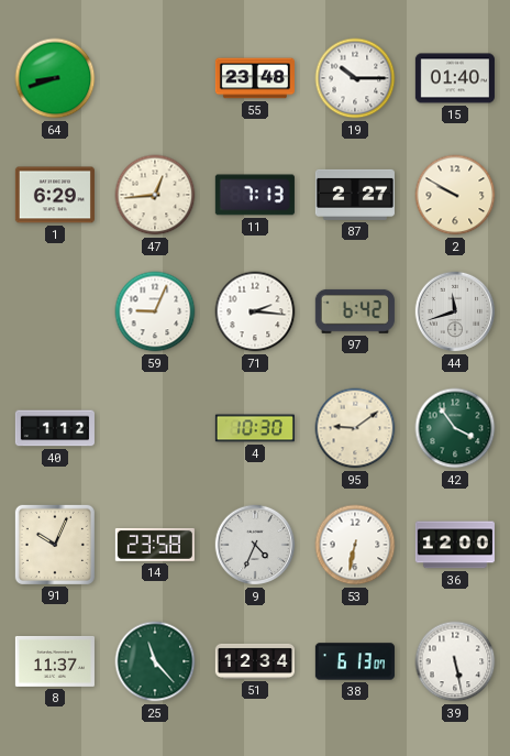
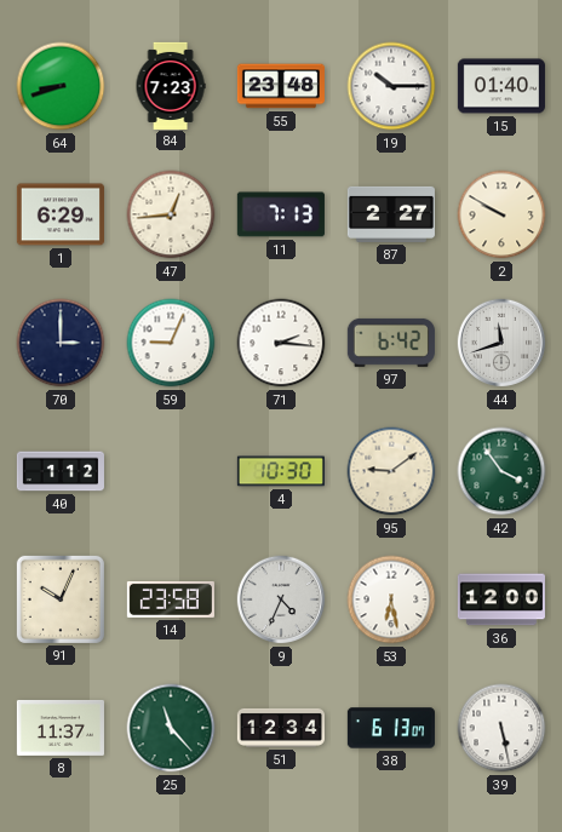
84: none -> 7:23 (171, 85)
70: none -> 3:00 (61, 343)
53: 6:32 -> 6:28 (391, 599)
